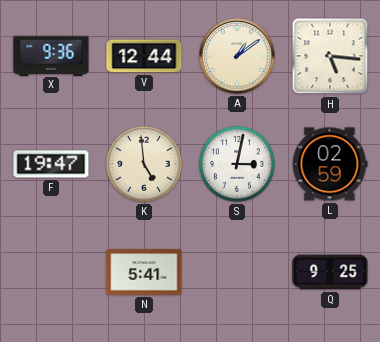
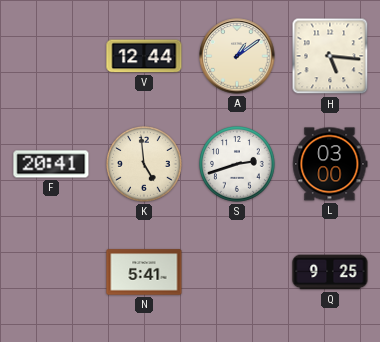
X: 9:36 -> none (51, 55)
F: 19:47 -> 20:41 (51, 164)
S: 3:02 -> 2:42 (238, 165)
L: 02:59 -> 03:00 (330, 164)
